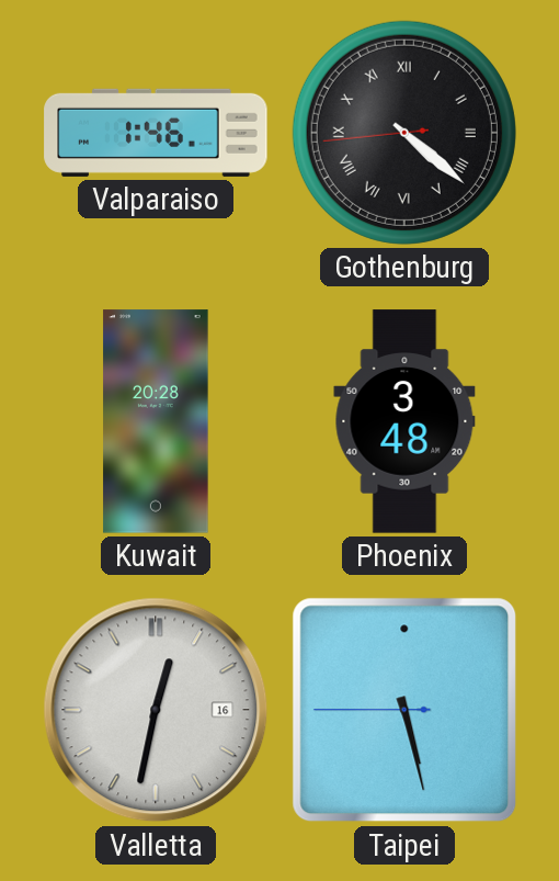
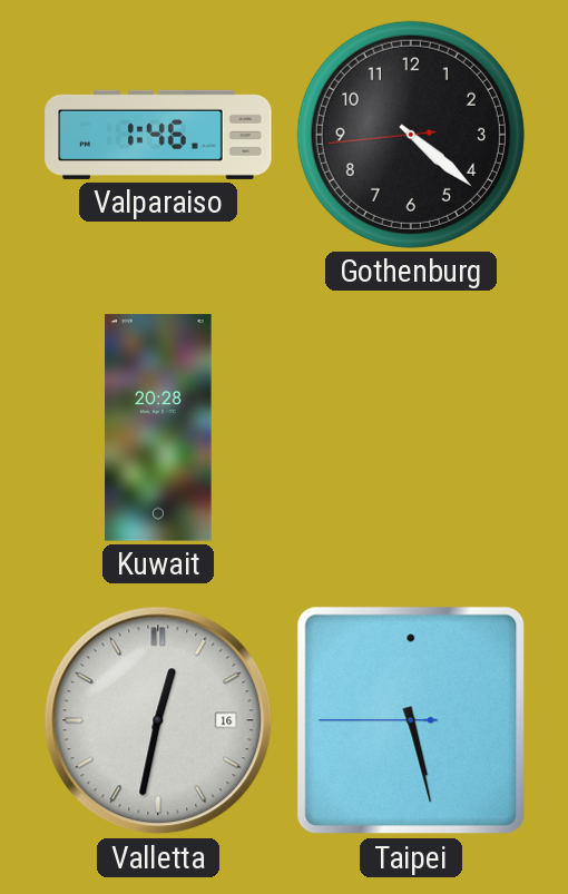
Gothenburg numerals: Roman -> Arabic (411, 135)
Phoenix: 3:48 -> none (404, 421)
